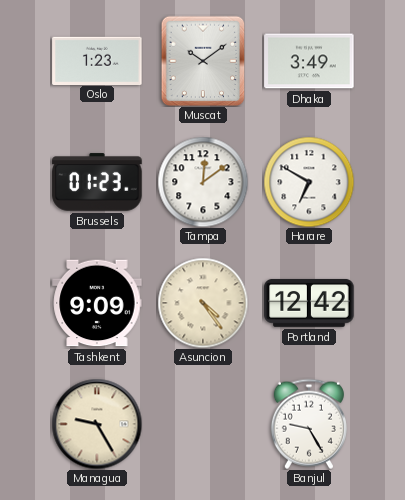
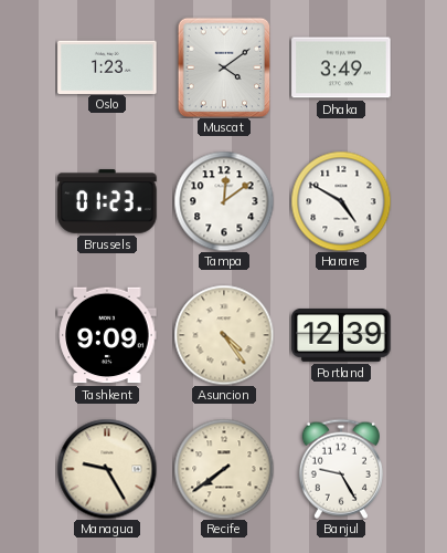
Muscat: 10:09 -> 4:09 (224, 67)
Harare: 6:50 -> 4:50 (341, 201)
Portland: 12:42 -> 12:39 (341, 335)
Recife: none -> 7:39 (224, 469)
